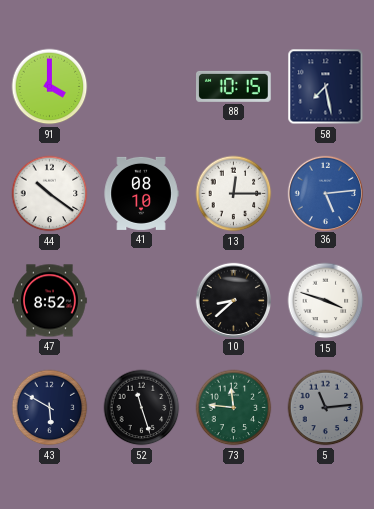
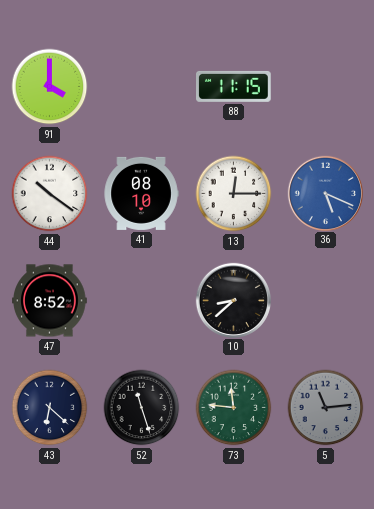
88: 10:15 -> 11:15 (234, 86)
58: 7:28 -> none (326, 87)
36: 5:14 -> 5:19 (325, 193)
15: 3:48 -> none (326, 301)
43: 5:50 -> 6:22 (50, 408)
